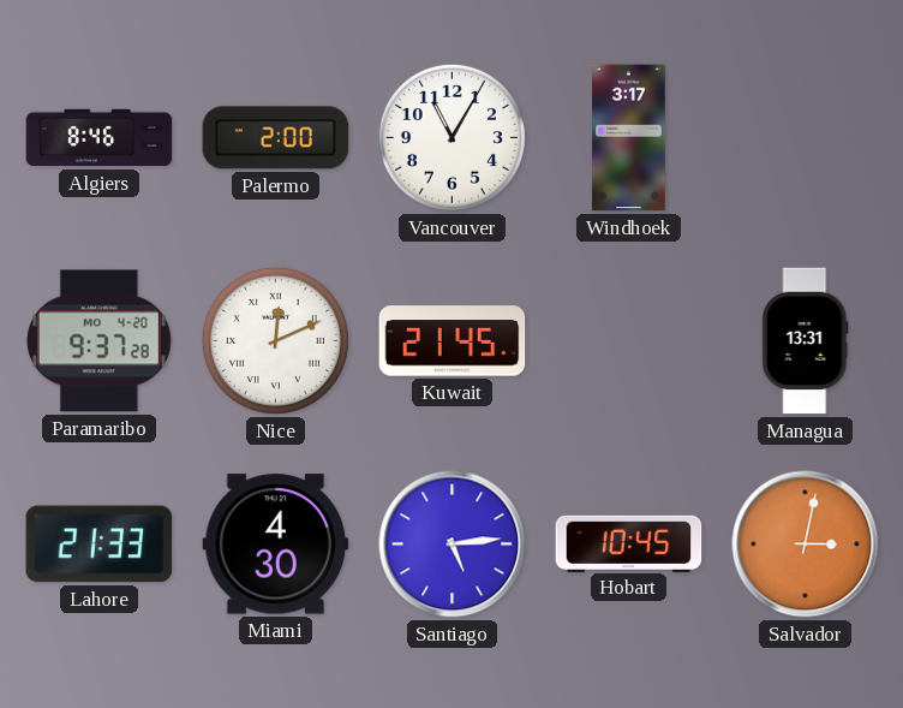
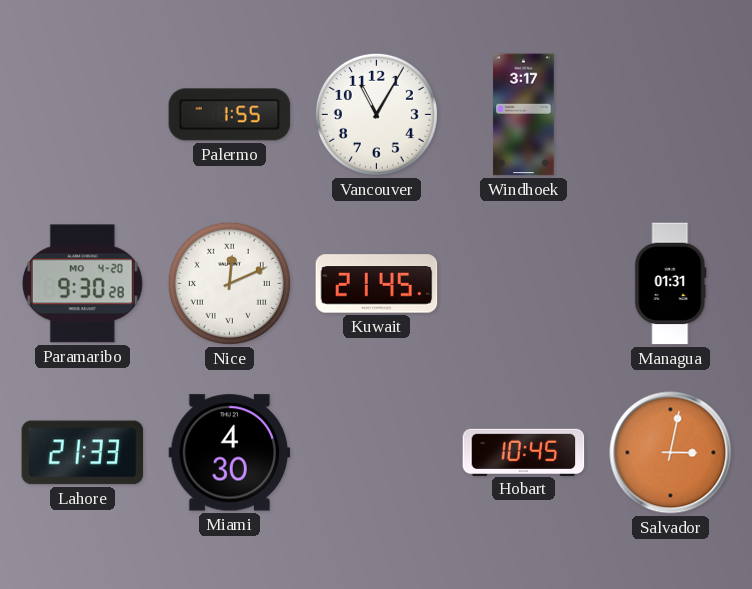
Algiers: 8:46 -> none (100, 138)
Palermo: 2:00 -> 1:55 (230, 115)
Paramaribo: 9:37 -> 9:30 (82, 284)
Managua: 13:31 -> 01:31 (671, 284)
Santiago: 5:14 -> none (453, 545)
